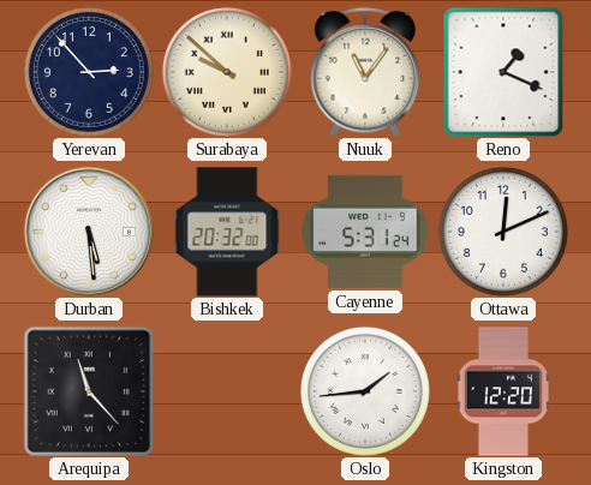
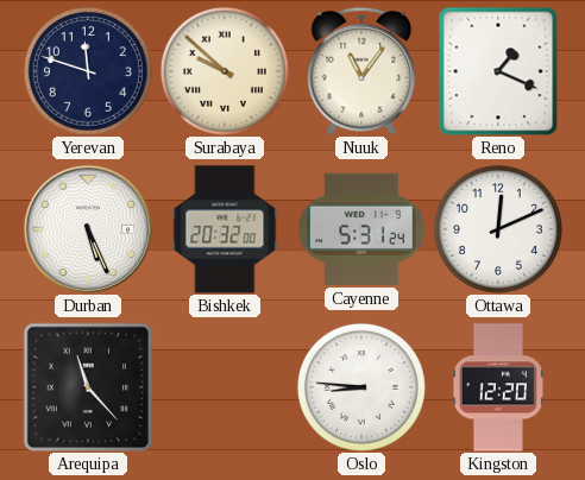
Yerevan: 2:53 -> 11:48 (88, 71)
Durban: 5:29 -> 5:26 (88, 229)
Oslo: 1:44 -> 8:46 (361, 387)
